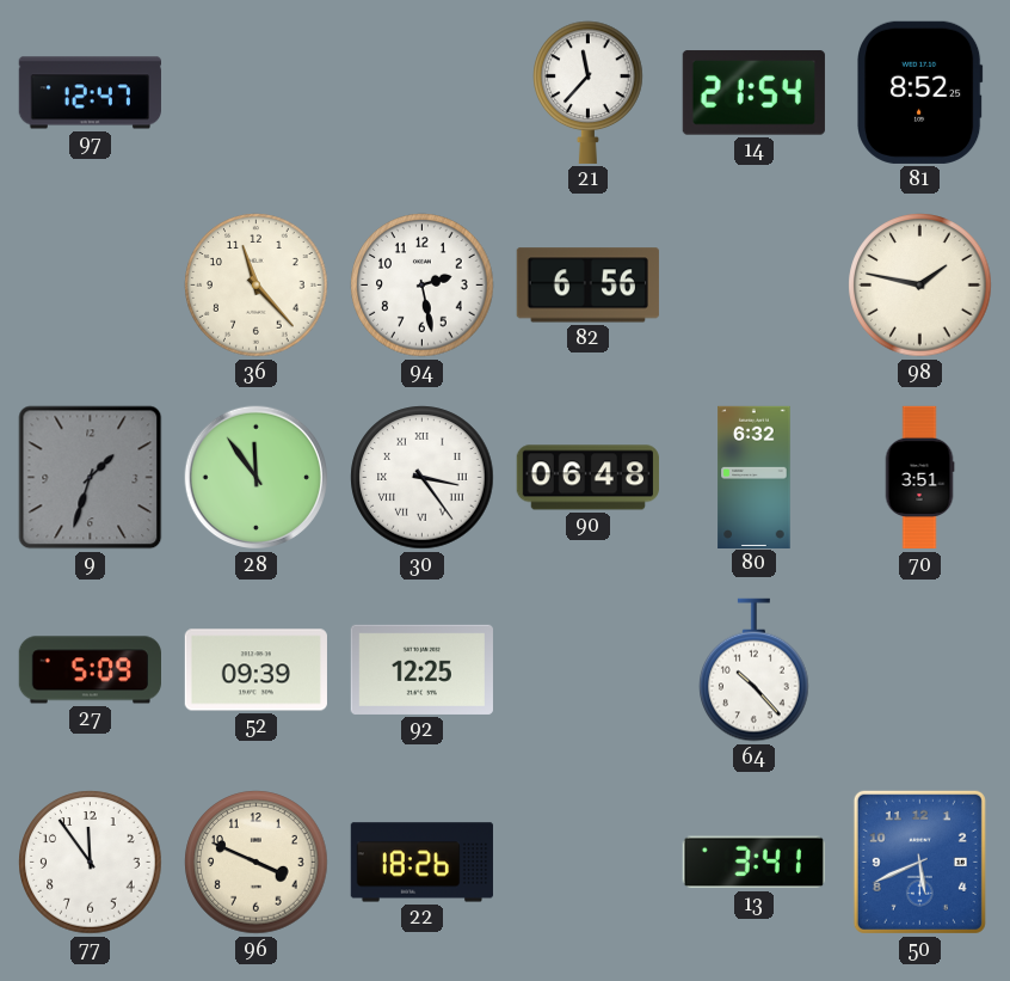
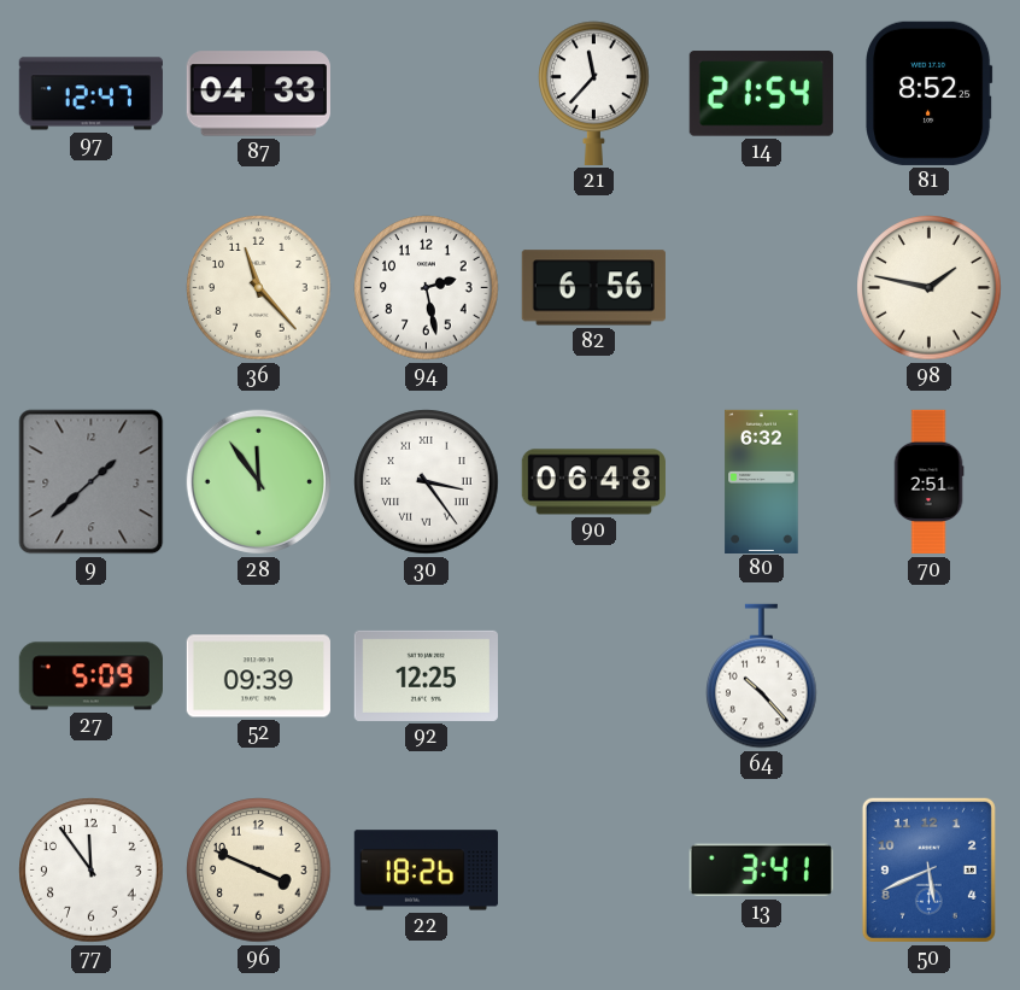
87: none -> 04:33 (258, 94)
9: 1:33 -> 1:38 (92, 482)
70: 3:51 -> 2:51 (928, 482)
